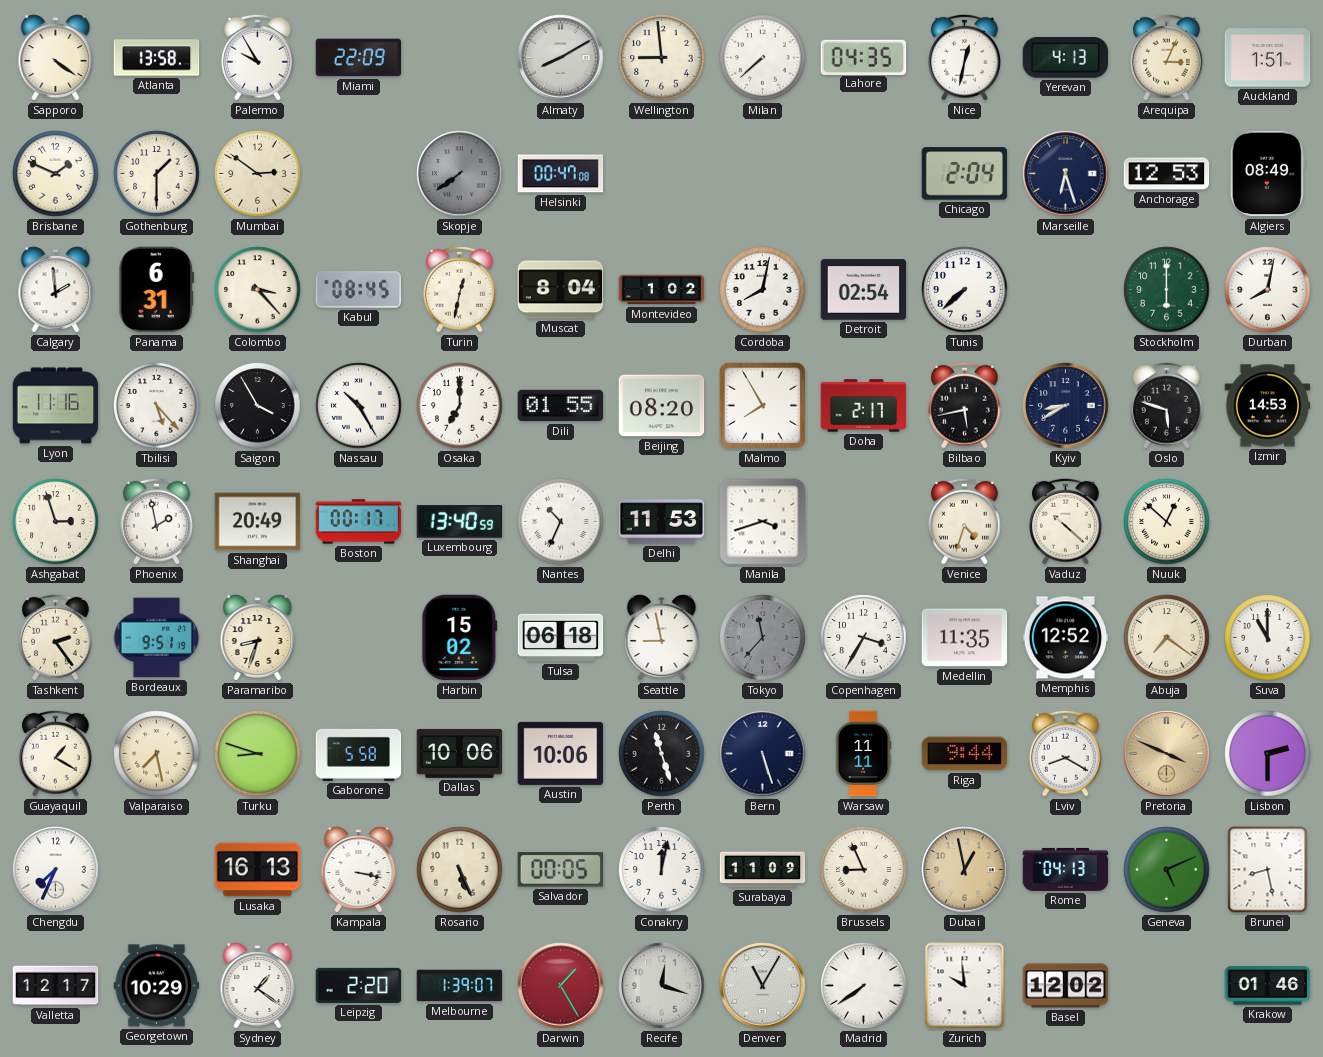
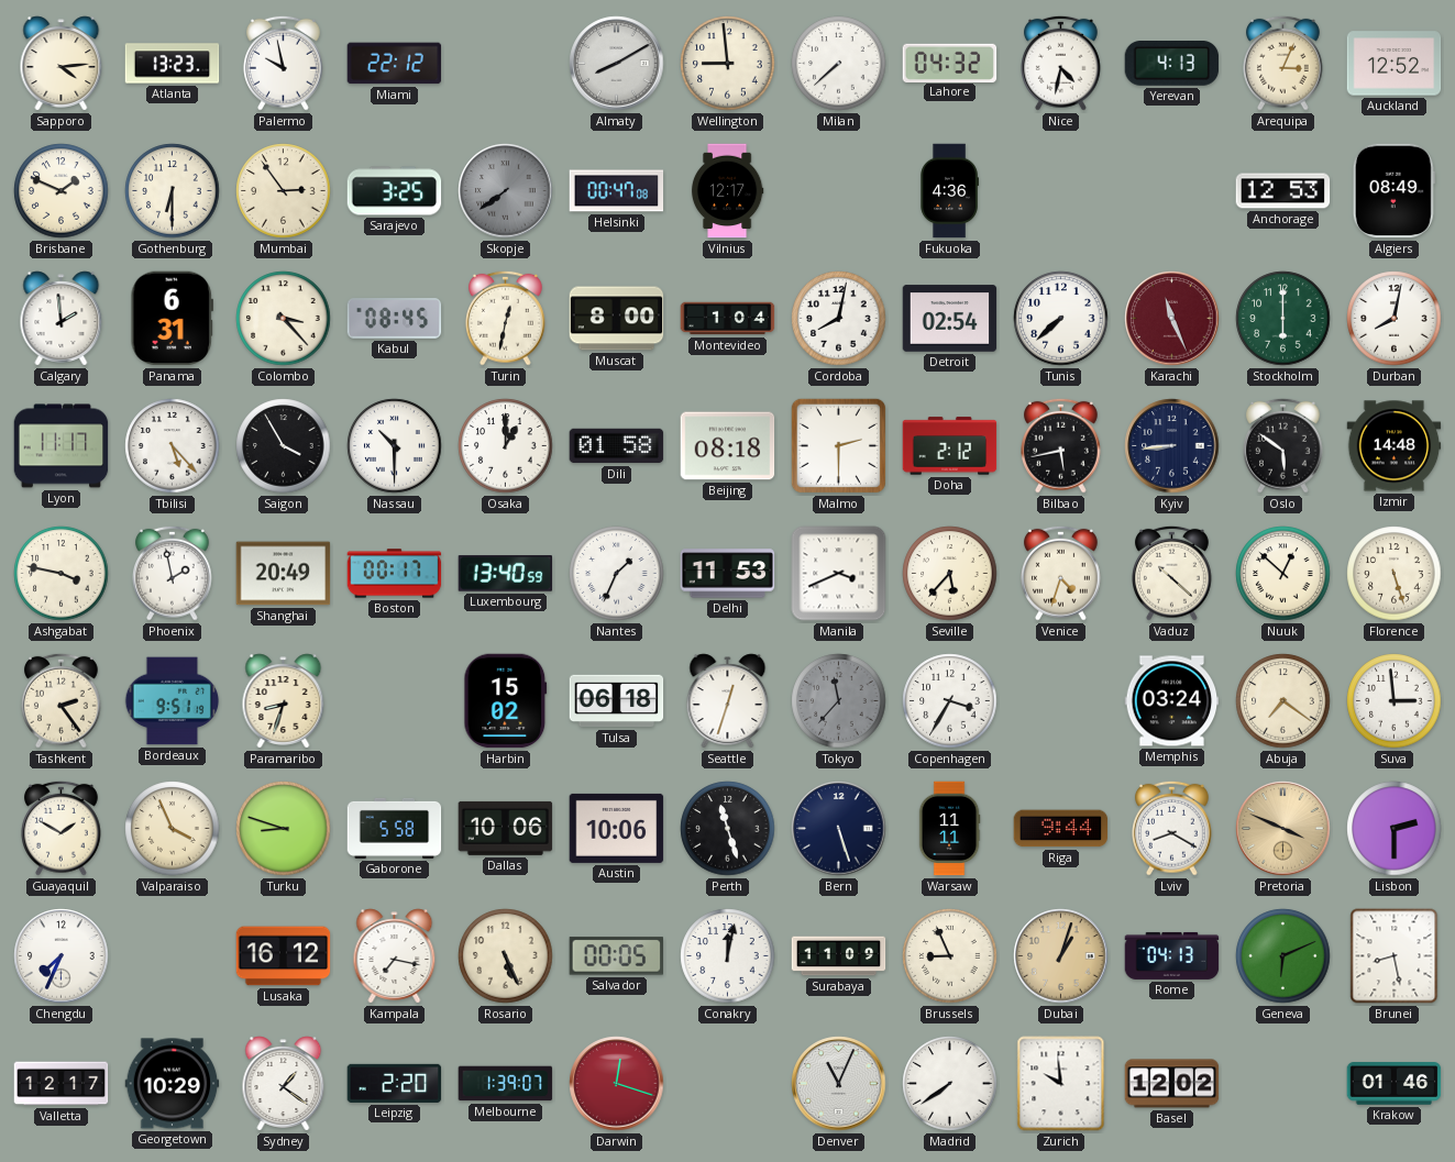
Sapporo: 4:21 -> 4:14 (62, 64)
Atlanta: 13:58 -> 13:23 (173, 64)
Palermo: 9:55 -> 9:58 (284, 63)
Miami: 22:09 -> 22:12 (395, 64)
Lahore: 04:35 -> 04:32 (950, 63)
Nice: 12:32 -> 4:32 (1061, 63)
Auckland: 1:51 -> 12:52 (1395, 64)
Gothenburg: 1:30 -> 6:30 (173, 191)
Mumbai: 2:51 -> 2:54 (284, 191)
Sarajevo: none -> 3:25 (395, 191)
Vilnius: none -> 12:17 (727, 191)
Fukuoka: none -> 4:36 (949, 191)
Chicago: 2:04 -> none (965, 174)
Marseille: 6:27 -> none (1066, 174)
Muscat: 8:04 -> 8:00 (617, 319)
Montevideo: 1:02 -> 1:04 (728, 319)
Karachi: none -> 11:26 (1172, 319)
Lyon: 11:16 -> 11:17 (62, 446)
Nassau: 10:25 -> 10:30 (395, 446)
Osaka: 7:00 -> 1:00 (506, 446)
Dili: 01:55 -> 01:58 (617, 446)
Beijing: 08:20 -> 08:18 (728, 446)
Malmo: 7:55 -> 2:30 (838, 445)
Doha: 2:17 -> 2:12 (950, 446)
Kyiv: 8:40 -> 8:44 (1172, 446)
Oslo: 5:48 -> 5:51 (1283, 445)
Izmir: 14:53 -> 14:48 (1395, 446)
Ashgabat: 2:57 -> 3:47 (62, 574)
Nantes: 10:34 -> 1:34 (617, 574)
Manila: 3:42 -> 3:41 (839, 574)
Seville: none -> 5:37 (950, 574)
Florence: none -> 5:27 (1395, 574)
Seattle: 8:58 -> 12:33 (728, 701)
Medellin: 11:35 -> none (965, 638)
Memphis: 12:52 -> 03:24 (1172, 701)
Suva: 11:00 -> 2:59 (1395, 701)
Guayaquil: 1:20 -> 1:50 (62, 828)
Valparaiso: 7:28 -> 3:56 (173, 829)
Lusaka: 16:13 -> 16:12 (284, 956)
Kampala: 3:17 -> 7:17 (395, 956)
Dubai: 12:58 -> 1:03 (1061, 956)
Geneva: 5:11 -> 6:11 (1283, 956)
Darwin: 1:25 -> 12:18 (617, 1084)
Recife: 12:18 -> none (662, 986)
Denver: 11:05 -> 11:04 (839, 1084)
